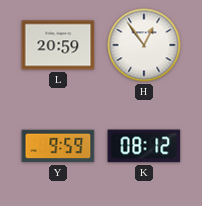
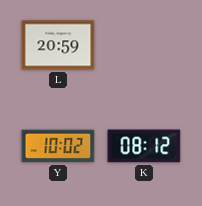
H: 12:54 -> none (144, 45)
Y: 9:59 -> 10:02 (58, 146)
